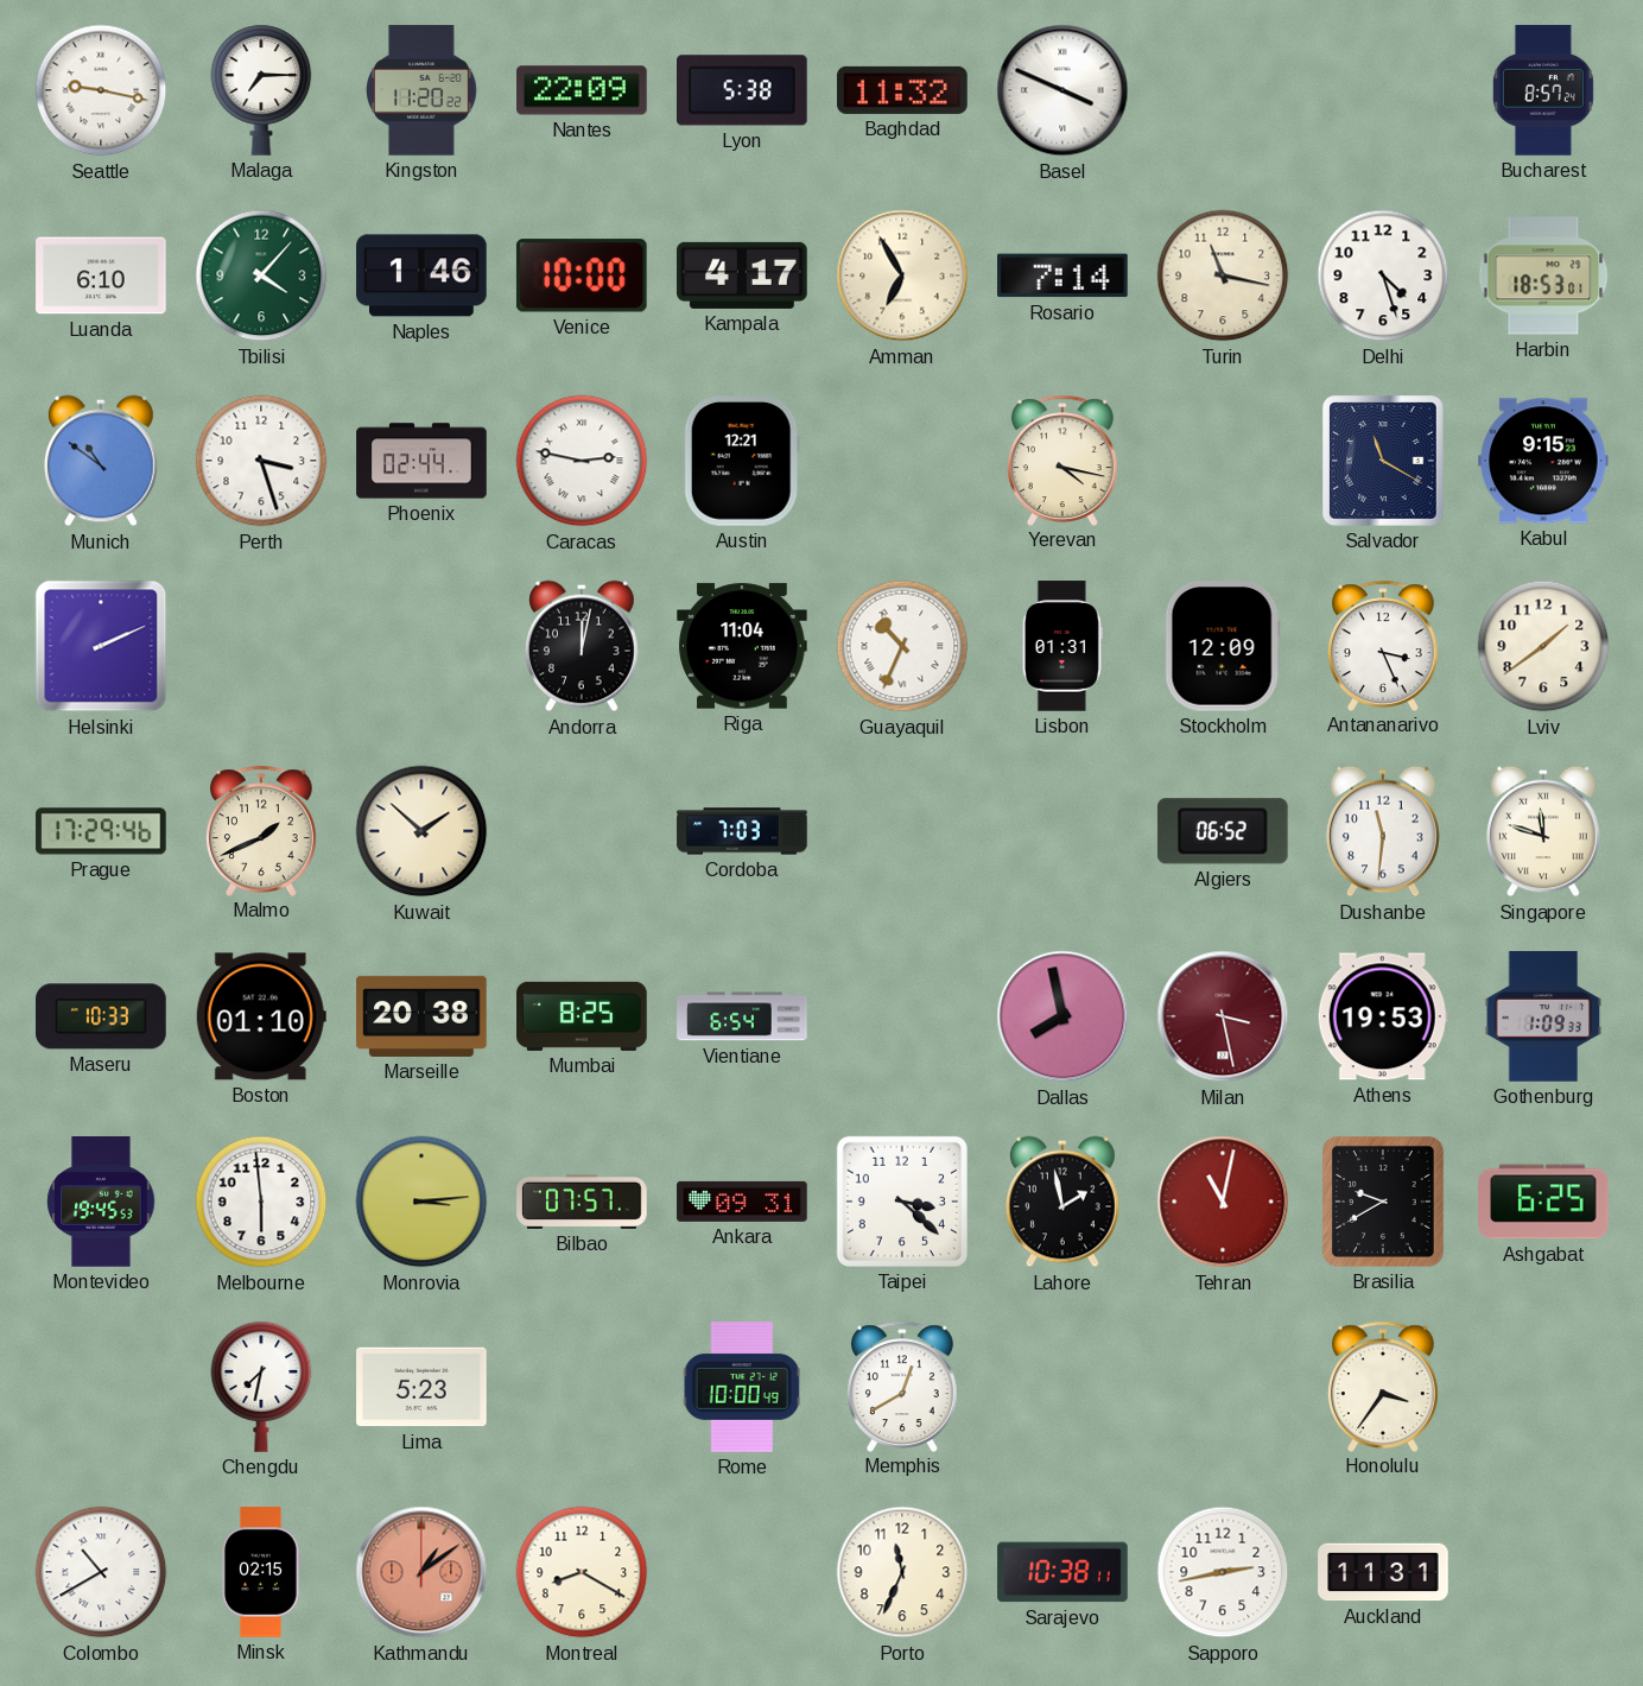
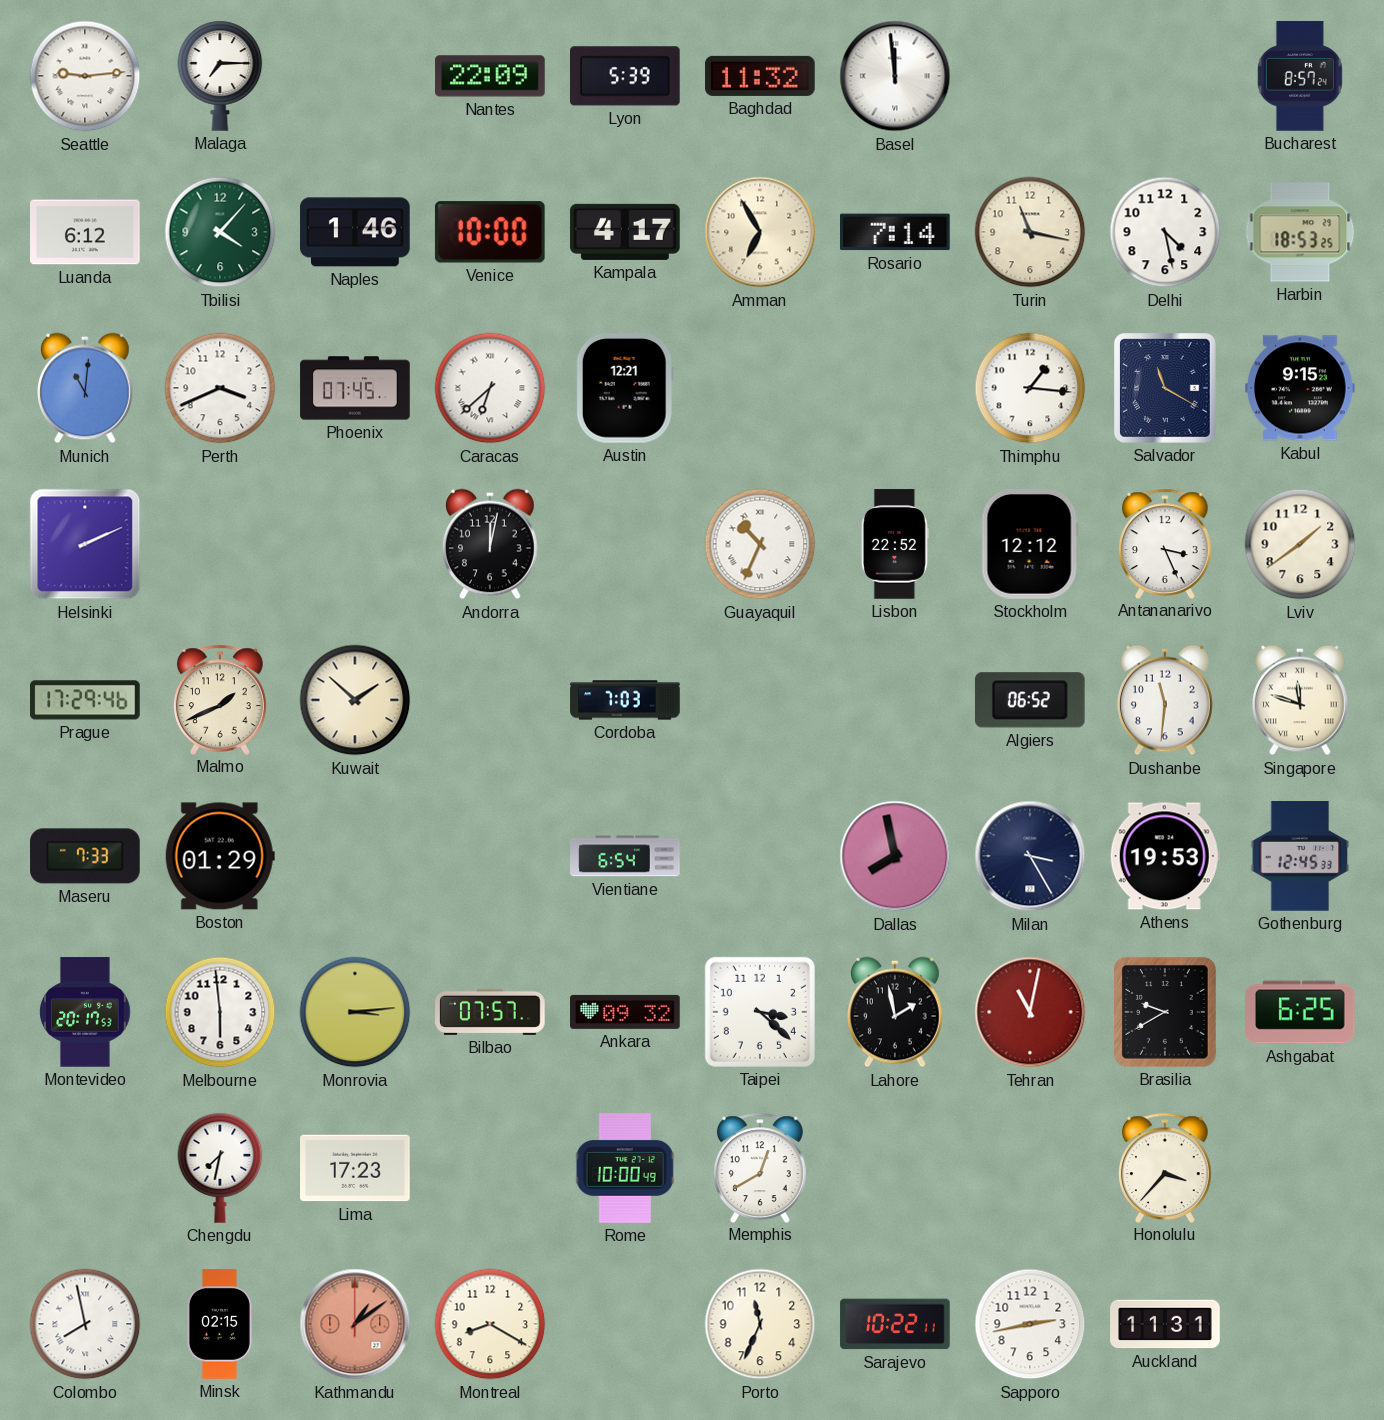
Seattle: 9:17 -> 9:14 (85, 76)
Kingston: 11:20 -> none (423, 90)
Lyon: 5:38 -> 5:39 (626, 76)
Basel: 3:49 -> 11:59 (895, 76)
Luanda: 6:10 -> 6:12 (85, 232)
Delhi: 4:27 -> 4:28 (1165, 232)
Harbin: 18:53:01 -> 18:53:25 (1300, 232)
Munich: 10:51 -> 11:01 (86, 388)
Perth: 3:27 -> 3:41 (220, 388)
Phoenix: 02:44 -> 07:45 (355, 388)
Caracas: 2:47 -> 6:38 (490, 388)
Yerevan: 4:17 -> none (1062, 459)
Thimphu: none -> 1:16 (1030, 388)
Riga: 11:04 -> none (742, 646)
Lisbon: 01:31 -> 22:52 (895, 544)
Stockholm: 12:09 -> 12:12 (1030, 545)
Maseru: 10:33 -> 7:33 (85, 856)
Boston: 01:10 -> 01:29 (220, 856)
Marseille: 20:38 -> none (421, 1016)
Mumbai: 8:25 -> none (582, 1016)
Milan: 3:28 -> 3:25 (1030, 856)
Milan dial: burgundy -> navy (1030, 856)
Gothenburg: 1:09 -> 12:45 (1300, 856)
Montevideo: 19:45 -> 20:17 (85, 1012)
Ankara: 09:31 -> 09:32 (625, 1012)
Lima: 5:23 -> 17:23 (355, 1168)
Honolulu: 3:36 -> 3:37 (1165, 1167)
Colombo: 10:40 -> 7:58 (85, 1324)
Sarajevo: 10:38 -> 10:22 (895, 1324)
